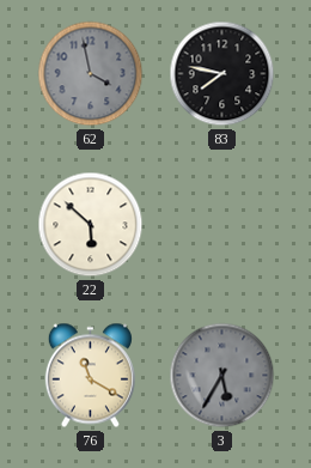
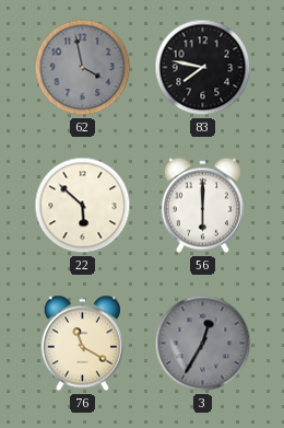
56: none -> 6:00 (202, 206)
3: 5:35 -> 12:35 (203, 344)
